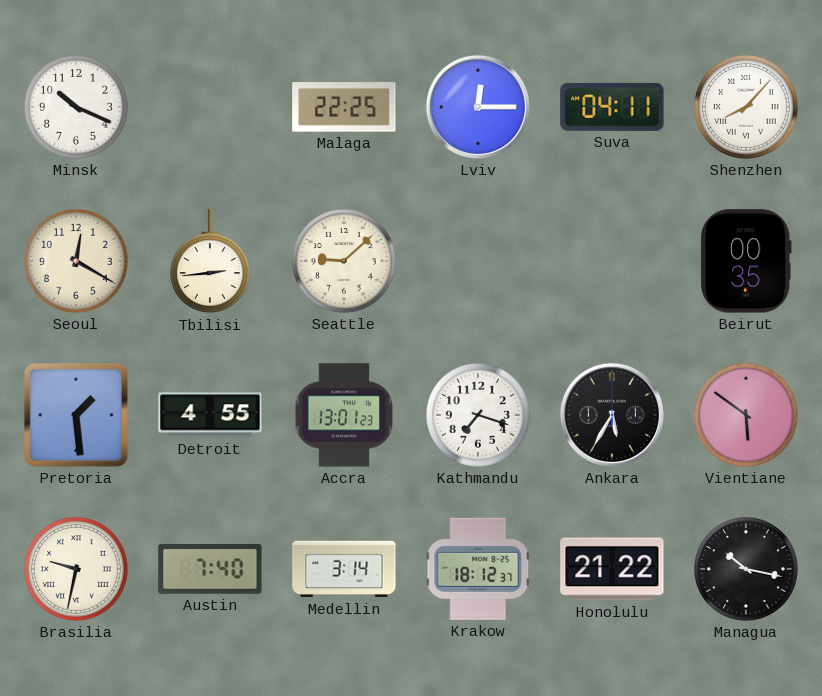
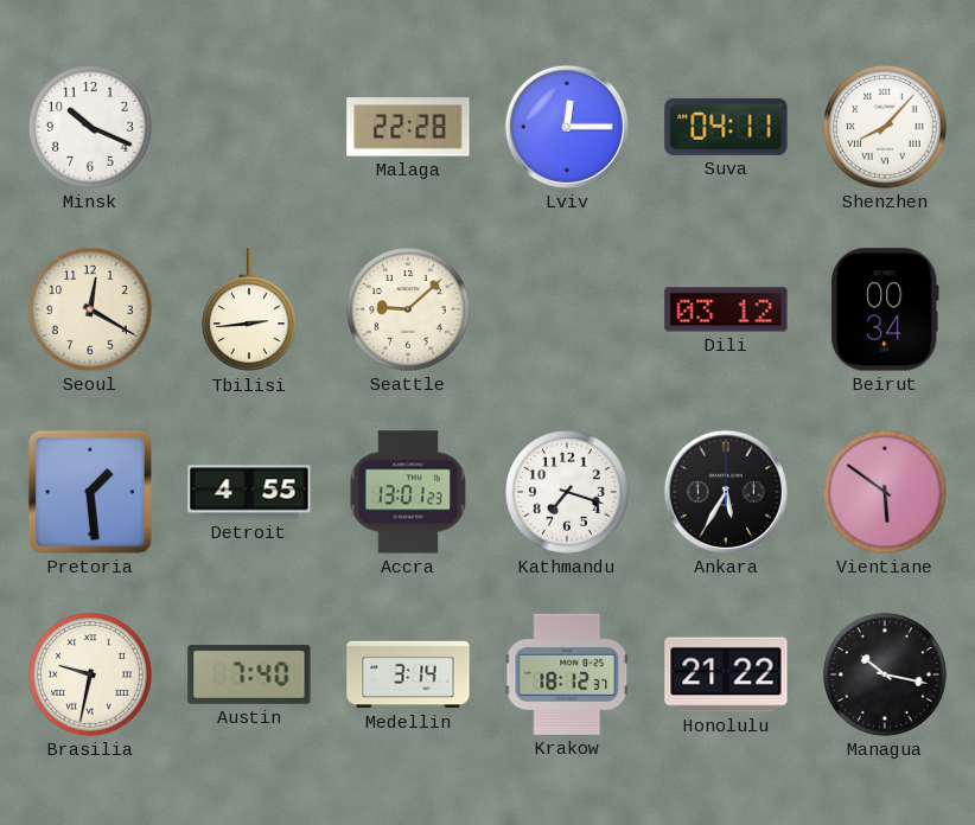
Malaga: 22:25 -> 22:28 (408, 127)
Dili: none -> 03:12 (726, 309)
Beirut: 00:35 -> 00:34 (885, 309)
